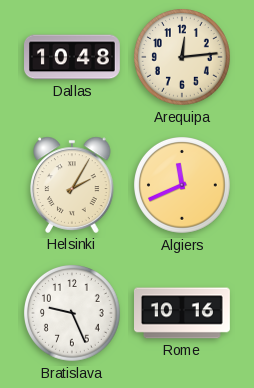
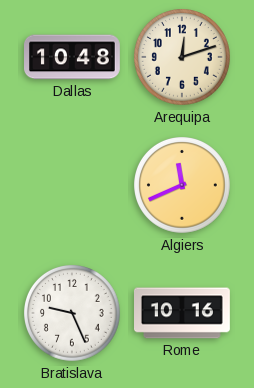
Arequipa: 12:14 -> 12:12 (183, 58)
Helsinki: 2:05 -> none (72, 185)
